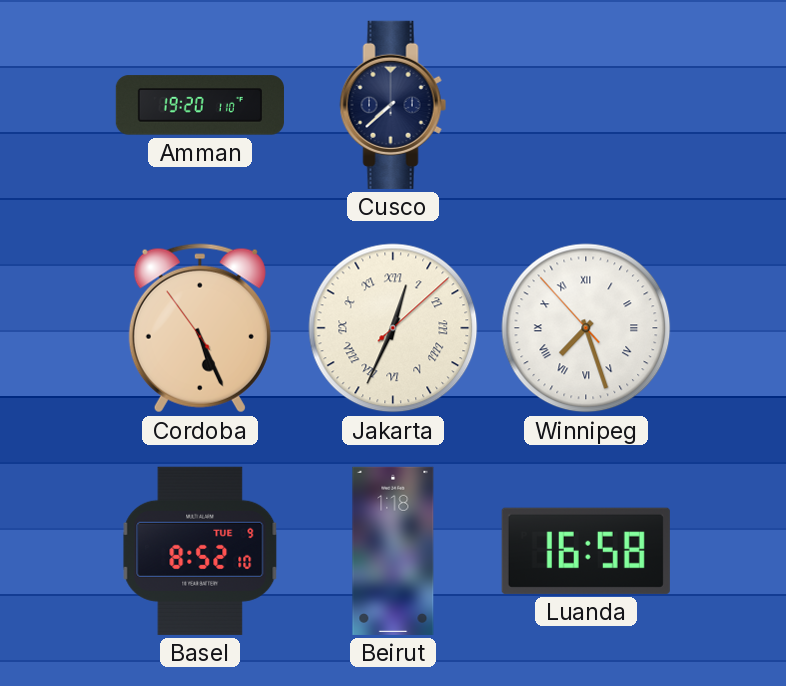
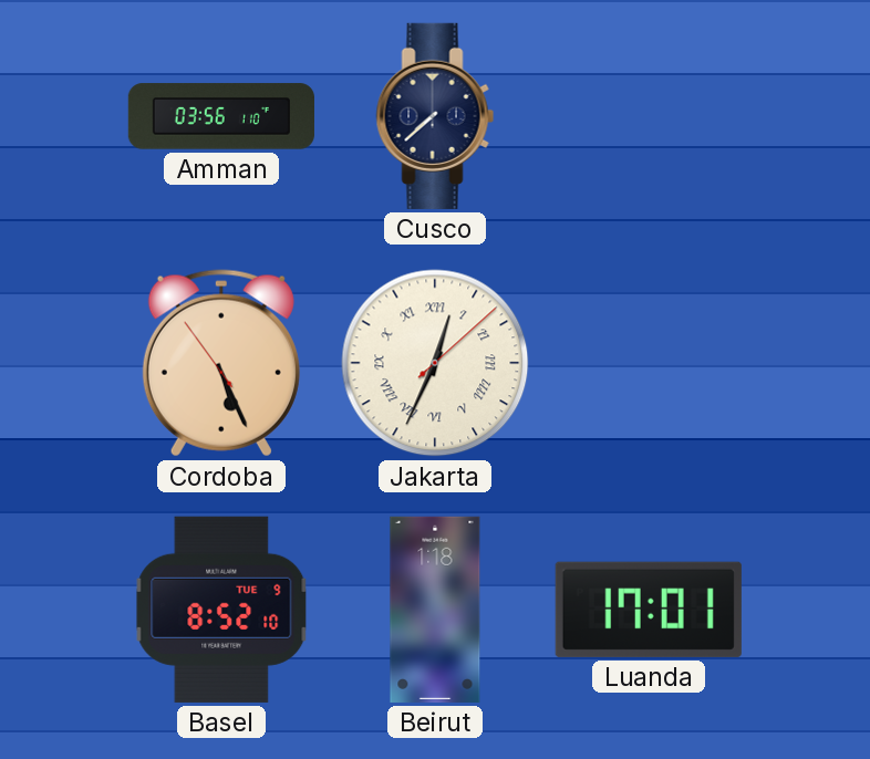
Amman: 19:20 -> 03:56 (221, 116)
Winnipeg: 7:26 -> none (586, 328)
Luanda: 16:58 -> 17:01 (649, 610)
